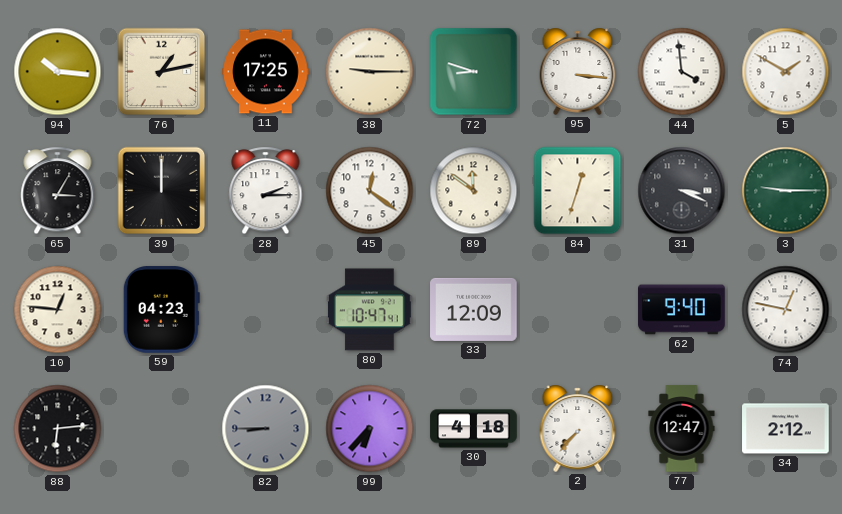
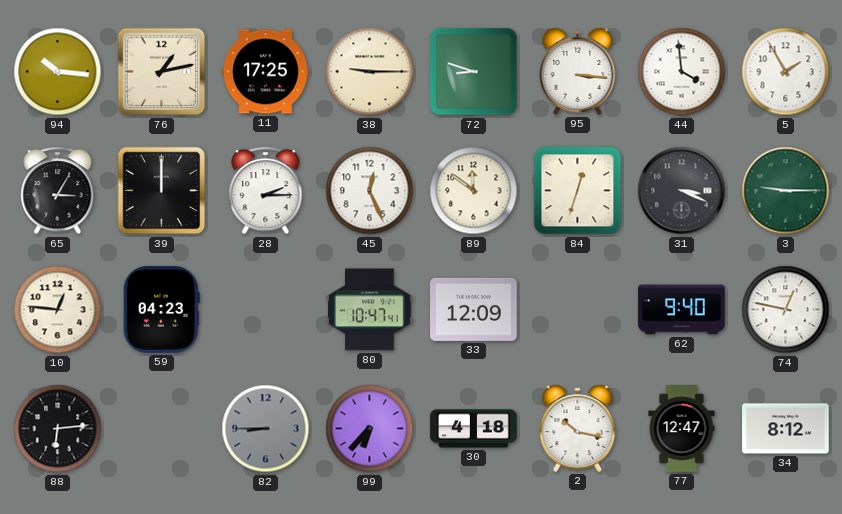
5: 1:50 -> 1:55 (786, 72)
45: 12:21 -> 12:26 (370, 191)
2: 7:37 -> 10:17 (578, 428)
34: 2:12 -> 8:12 (786, 429)
